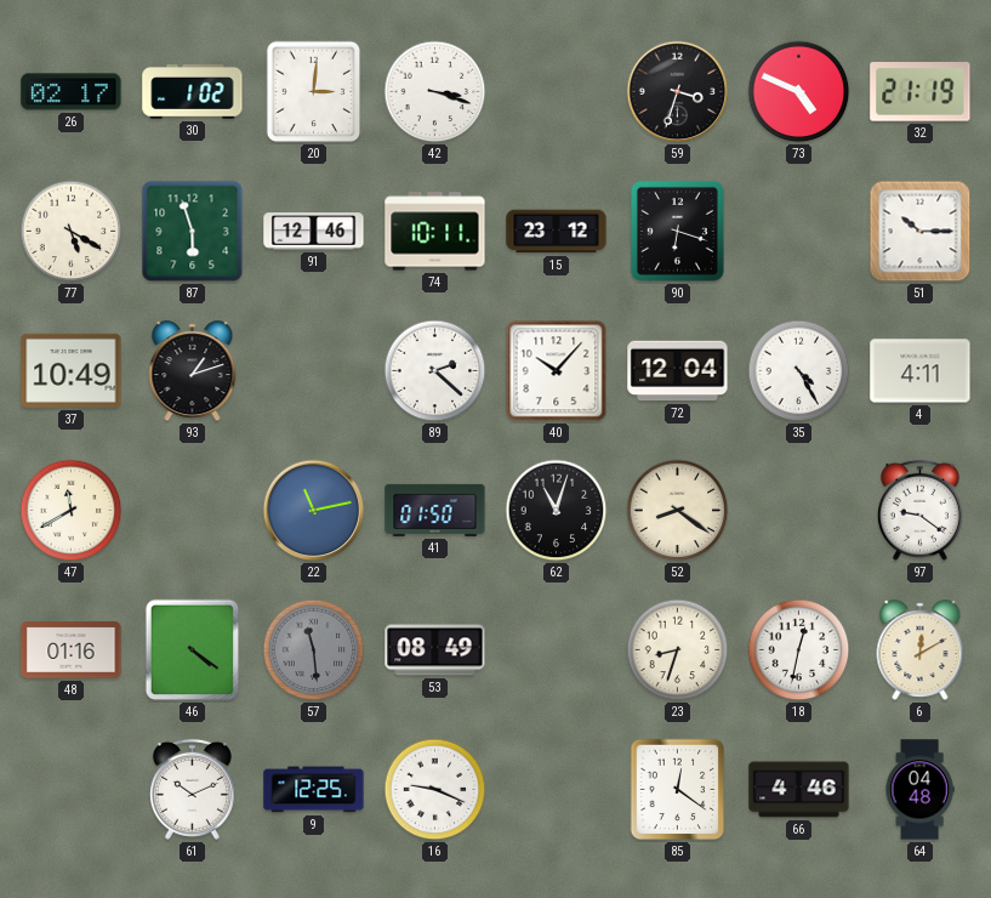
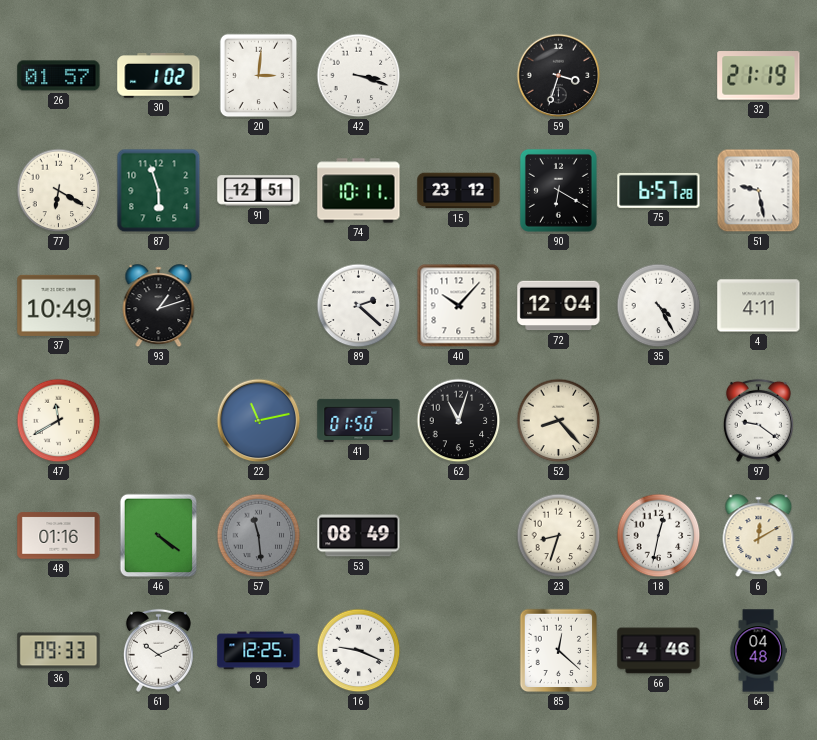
26: 02:17 -> 01:57 (59, 76)
73: 4:49 -> none (799, 92)
77: 5:20 -> 6:20 (59, 191)
91: 12:46 -> 12:51 (259, 191)
90: 6:18 -> 6:20 (558, 190)
75: none -> 6:57 (659, 190)
51: 10:15 -> 9:28 (759, 191)
52: 8:21 -> 8:23 (559, 421)
36: none -> 09:33 (59, 651)
85: 12:21 -> 12:22 (559, 651)
